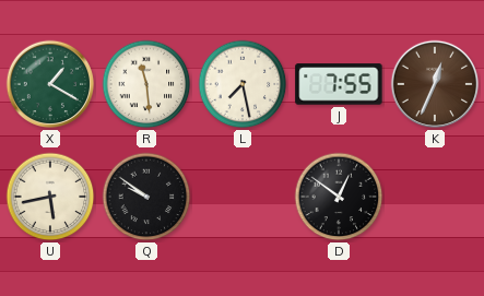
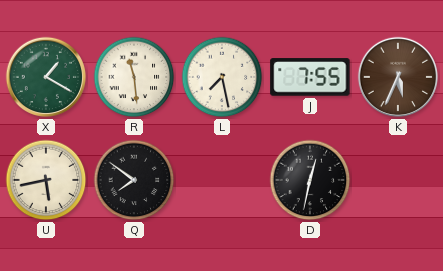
K: 12:34 -> 5:34 (398, 77)
Q: 9:51 -> 7:51 (134, 180)
D: 12:51 -> 12:32 (310, 180)
